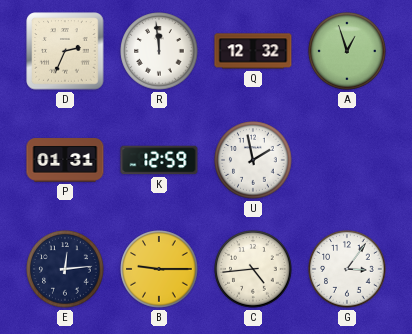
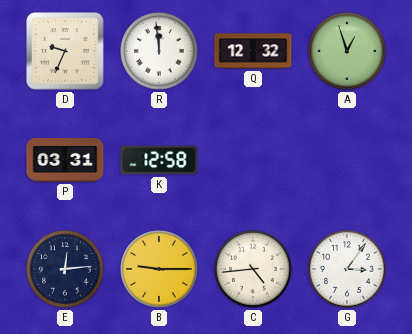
D: 2:34 -> 9:34 (65, 51)
P: 01:31 -> 03:31 (65, 160)
K: 12:59 -> 12:58 (159, 160)
U: 1:58 -> none (253, 160)
